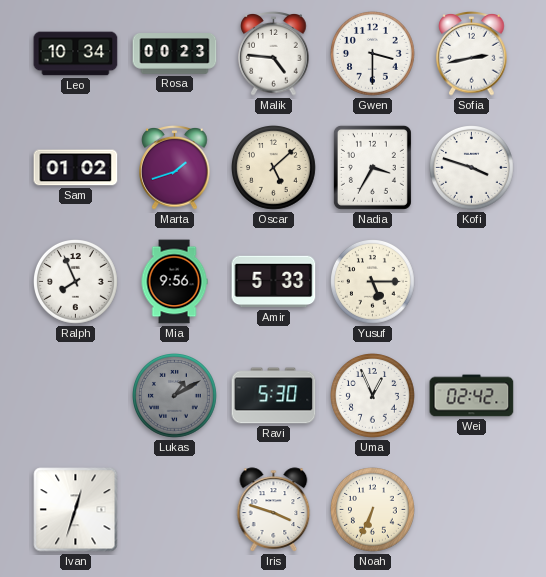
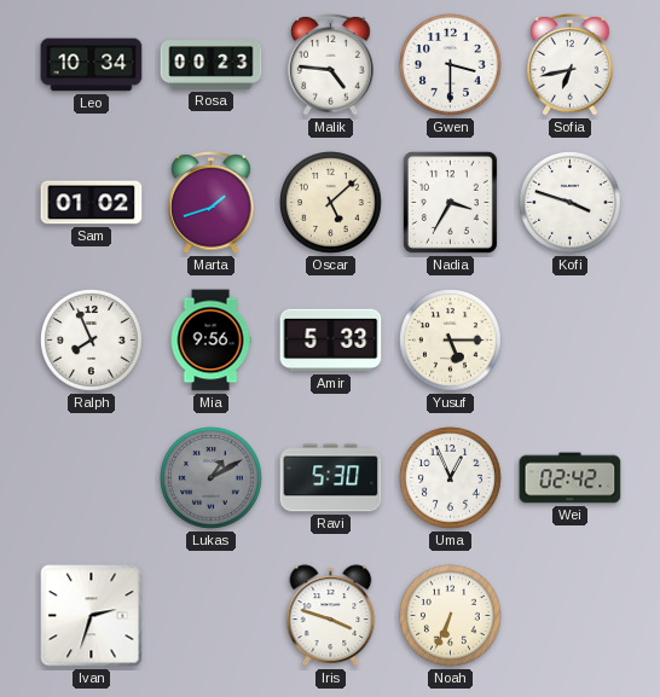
Sofia: 2:43 -> 6:43 (571, 65)
Ivan: 12:33 -> 2:33 (92, 616)
